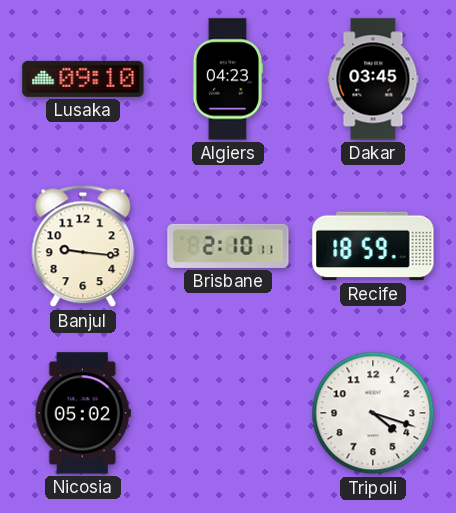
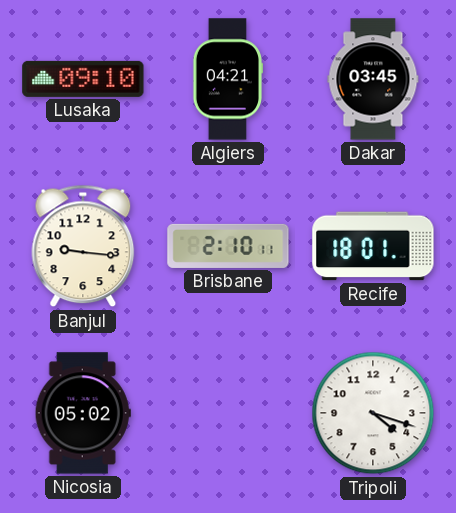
Algiers: 04:23 -> 04:21 (228, 79)
Recife: 18:59 -> 18:01 (373, 246)
